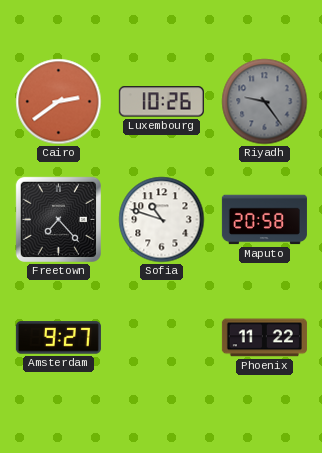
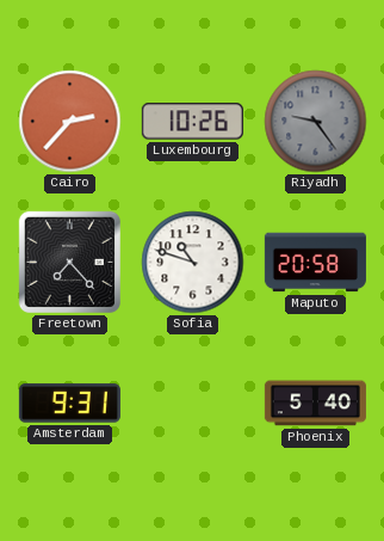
Cairo: 2:39 -> 2:37 (70, 122)
Amsterdam: 9:27 -> 9:31 (69, 404)
Phoenix: 11:22 -> 5:40 (315, 404)
